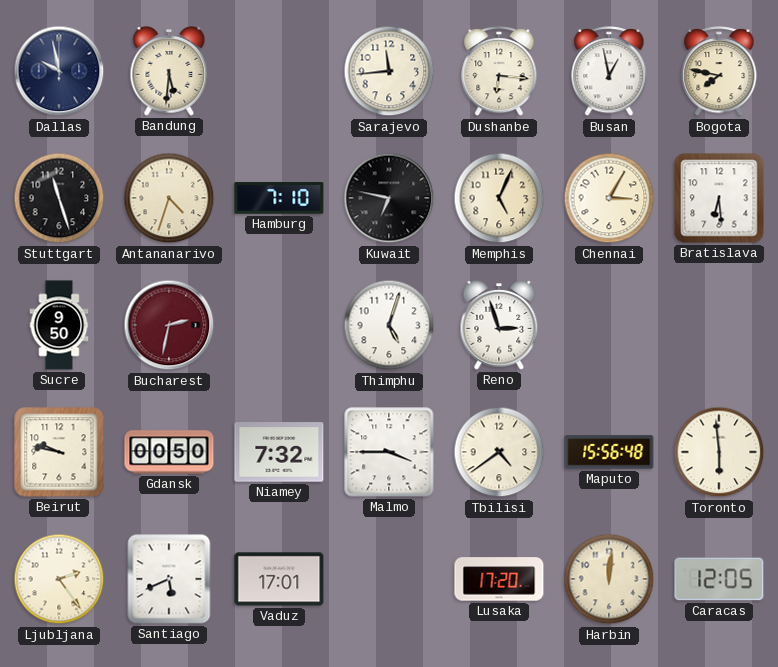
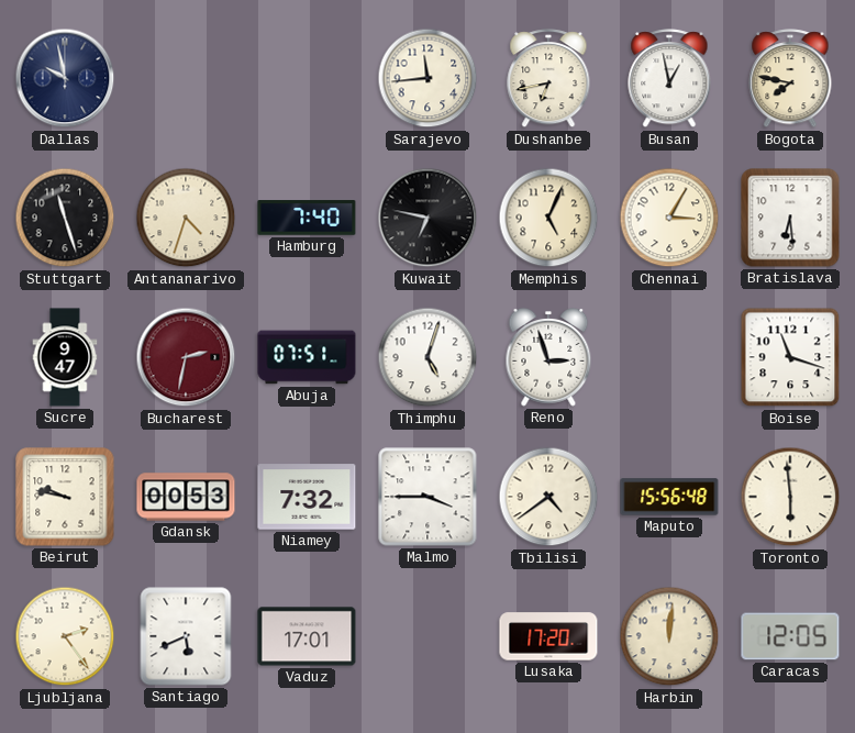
Bandung: 5:31 -> none (169, 71)
Dushanbe: 6:16 -> 6:43 (548, 79)
Hamburg: 7:10 -> 7:40 (307, 218)
Sucre: 9:50 -> 9:47 (65, 357)
Abuja: none -> 07:51 (307, 357)
Boise: none -> 11:18 (790, 357)
Gdansk: 00:50 -> 00:53 (186, 497)
